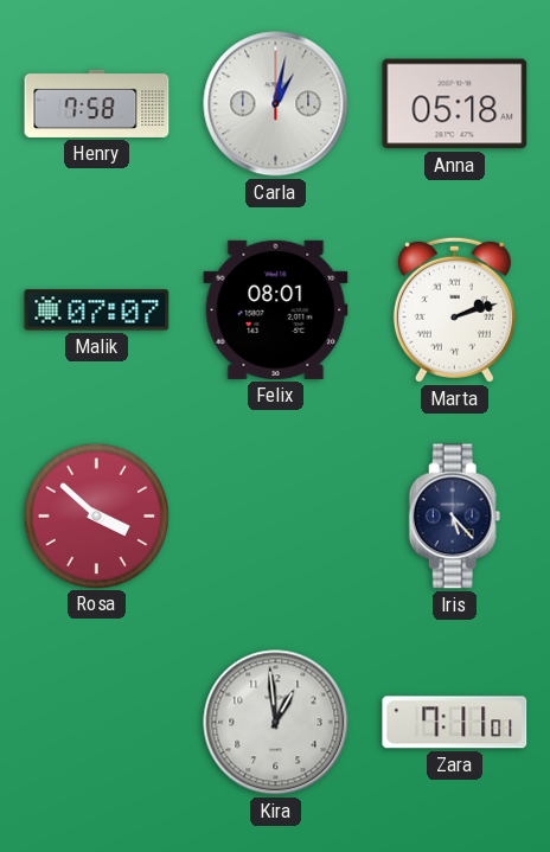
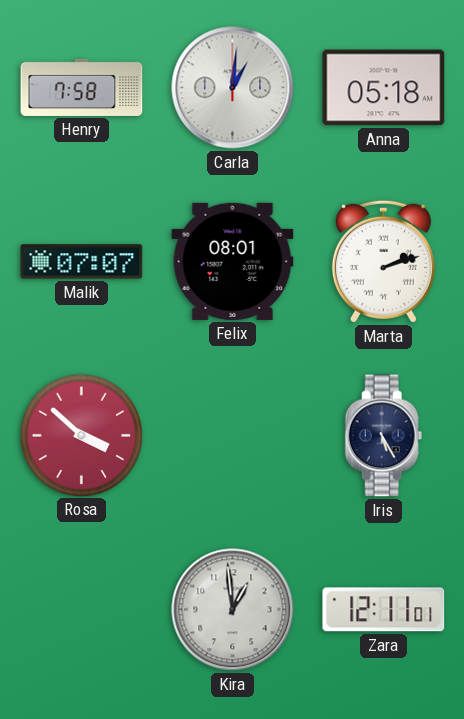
Carla: 1:02 -> 1:01 (233, 88)
Iris: 5:23 -> 5:25 (384, 436)
Zara: 7:11 -> 12:11 (384, 610)
